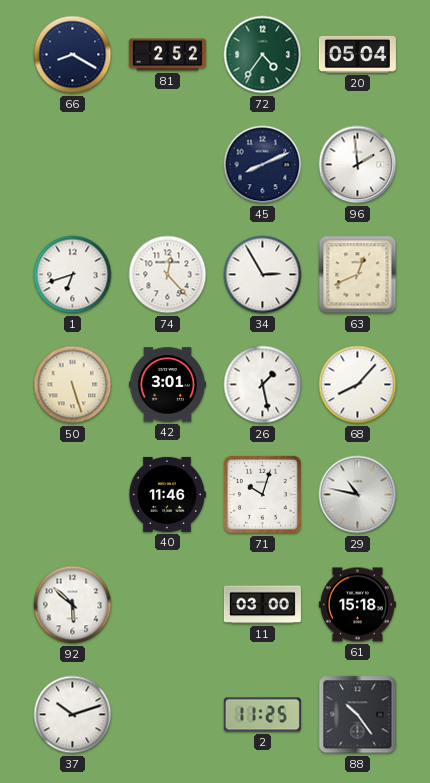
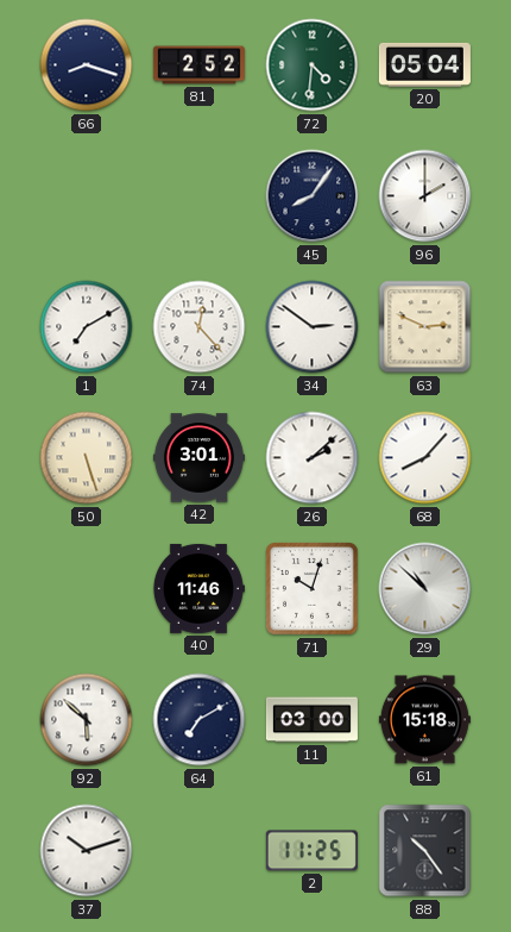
66: 8:20 -> 8:18 (87, 65)
72: 4:36 -> 4:31 (313, 65)
45: 8:11 -> 8:06 (313, 196)
96: 1:59 -> 2:00 (425, 196)
1: 6:42 -> 7:10 (87, 327)
34: 2:55 -> 2:51 (313, 327)
63: 12:41 -> 2:49 (425, 327)
26: 1:28 -> 2:08 (313, 458)
29: 10:47 -> 10:52 (425, 589)
64: none -> 7:10 (200, 720)
